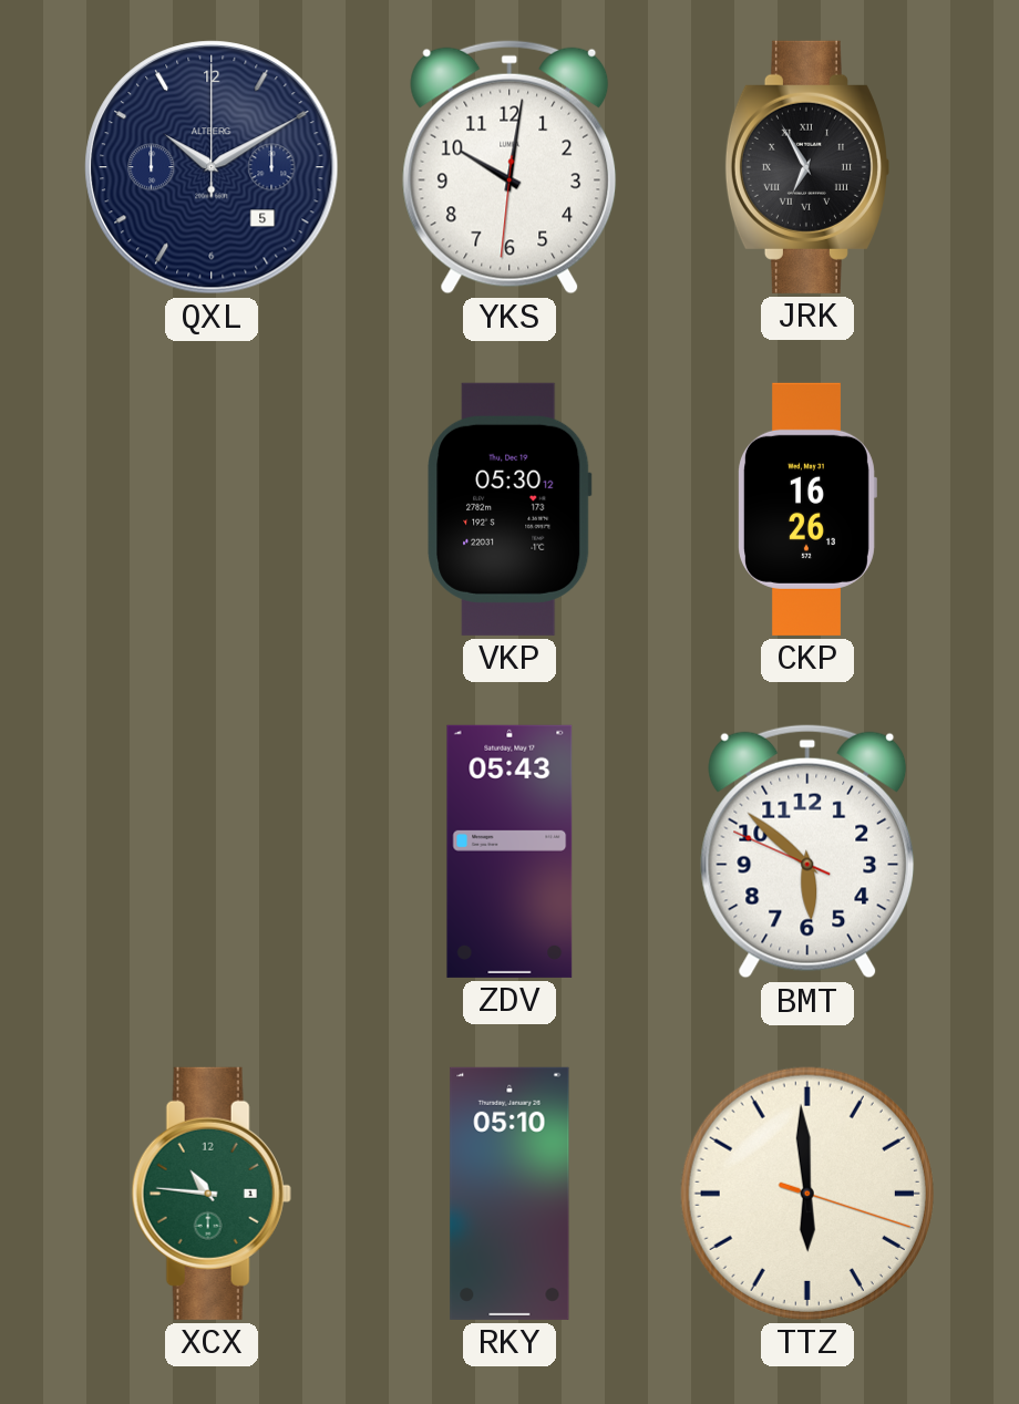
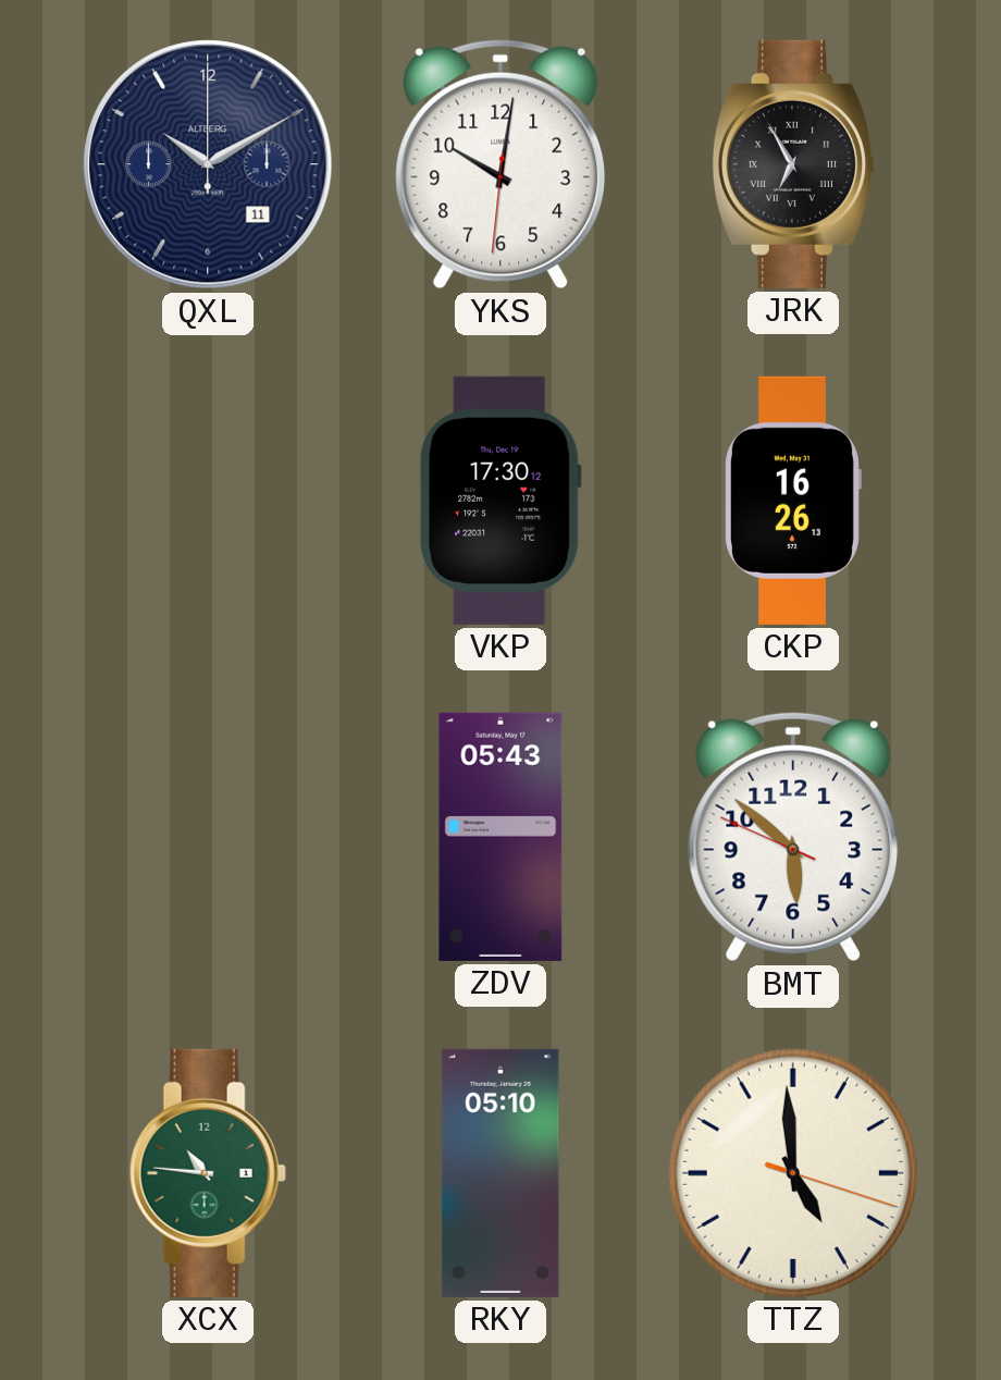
QXL date: 5 -> 11 (208, 164)
VKP: 05:30 -> 17:30 (501, 501)
TTZ: 5:59 -> 4:59 (793, 1173)
